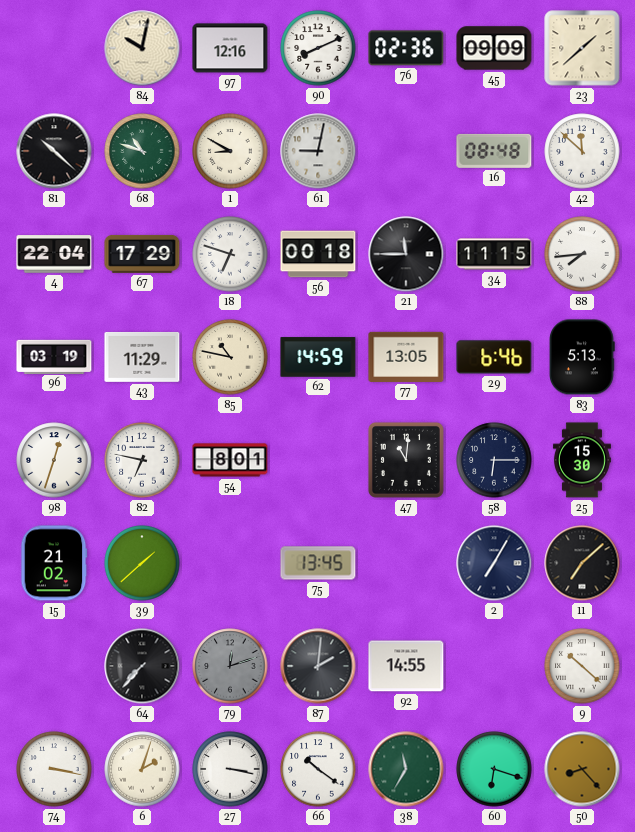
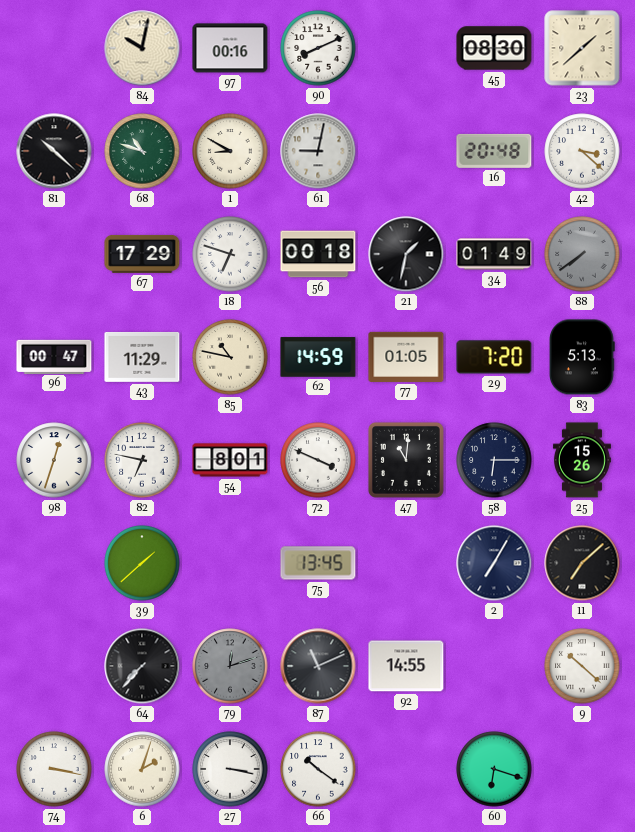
97: 12:16 -> 00:16 (230, 48)
76: 02:36 -> none (406, 48)
45: 09:09 -> 08:30 (494, 48)
16: 08:48 -> 20:48 (494, 151)
42: 11:52 -> 3:22 (582, 151)
4: 22:04 -> none (54, 254)
21: 11:45 -> 1:32 (406, 254)
34: 11:15 -> 01:49 (494, 254)
88: 7:44 -> 7:39 (582, 254)
88 dial: white -> grey (582, 254)
96: 03:19 -> 00:47 (54, 356)
77: 13:05 -> 01:05 (406, 357)
29: 6:46 -> 7:20 (494, 357)
72: none -> 3:49 (318, 460)
25: 15:30 -> 15:26 (582, 460)
15: 21:02 -> none (54, 563)
87: 2:01 -> 11:11 (318, 666)
38: 11:35 -> none (406, 769)
50: 8:23 -> none (582, 769)
